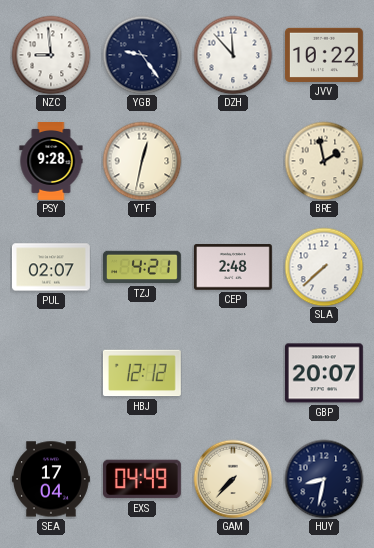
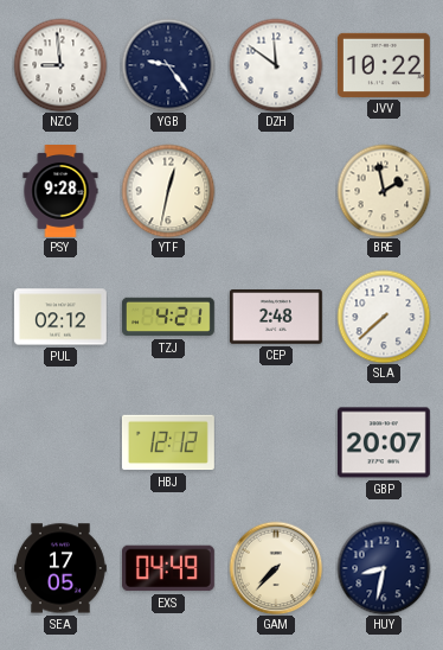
DZH: 11:53 -> 11:51 (276, 65)
PUL: 02:07 -> 02:12 (60, 317)
SEA: 17:04 -> 17:05 (60, 568)
